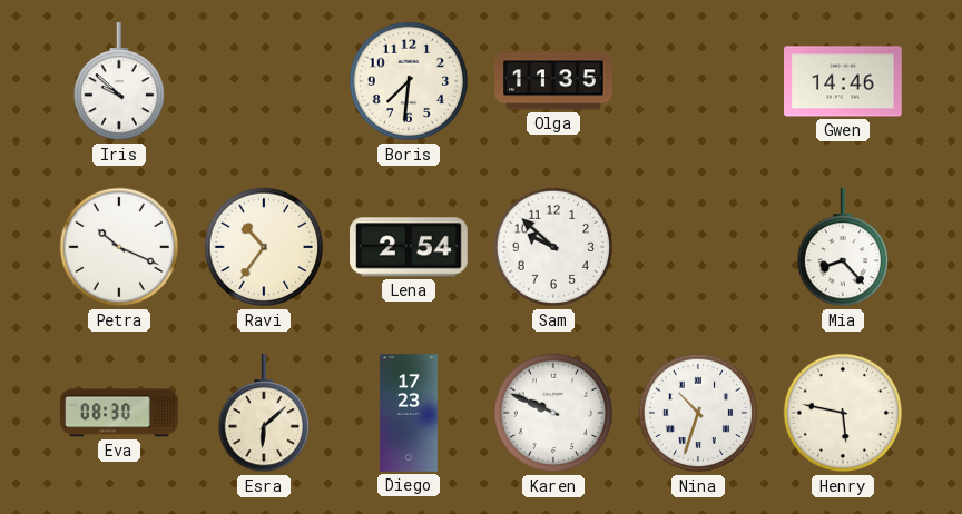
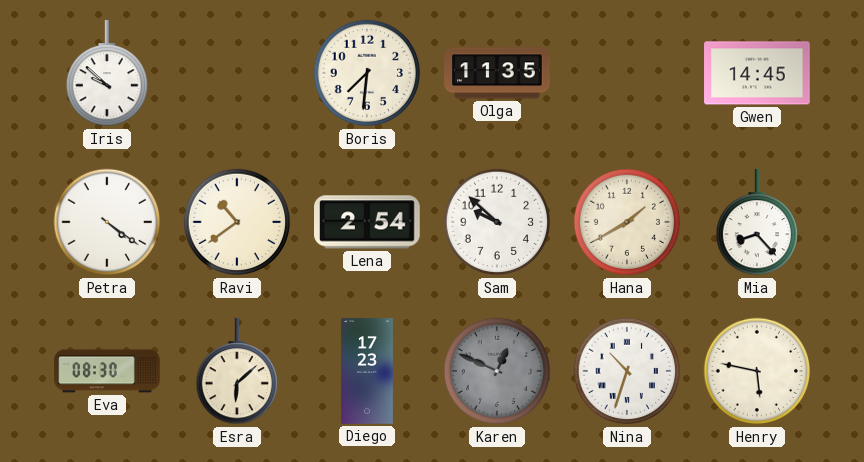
Gwen: 14:46 -> 14:45 (757, 73)
Petra: 10:19 -> 4:21 (107, 222)
Ravi: 10:36 -> 10:39 (237, 222)
Hana: none -> 1:40 (627, 222)
Karen: 9:49 -> 12:49 (497, 371)
Karen dial: white -> grey (497, 371)
